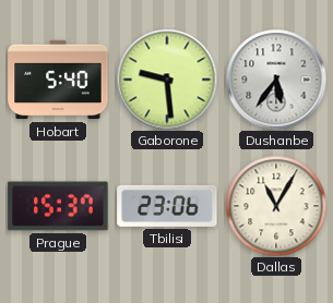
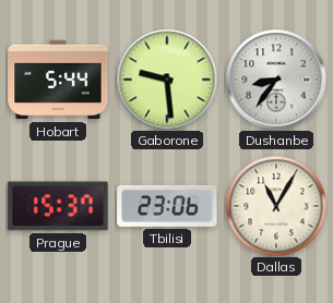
Hobart: 5:40 -> 5:44 (58, 80)
Dushanbe: 5:36 -> 8:36 (276, 80)
